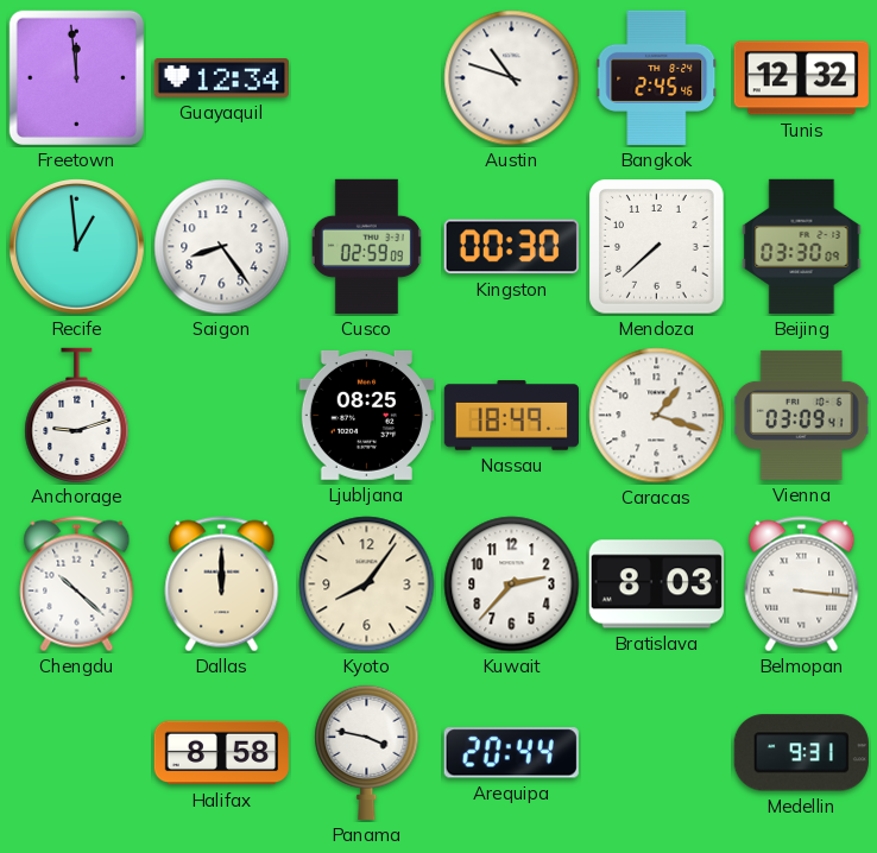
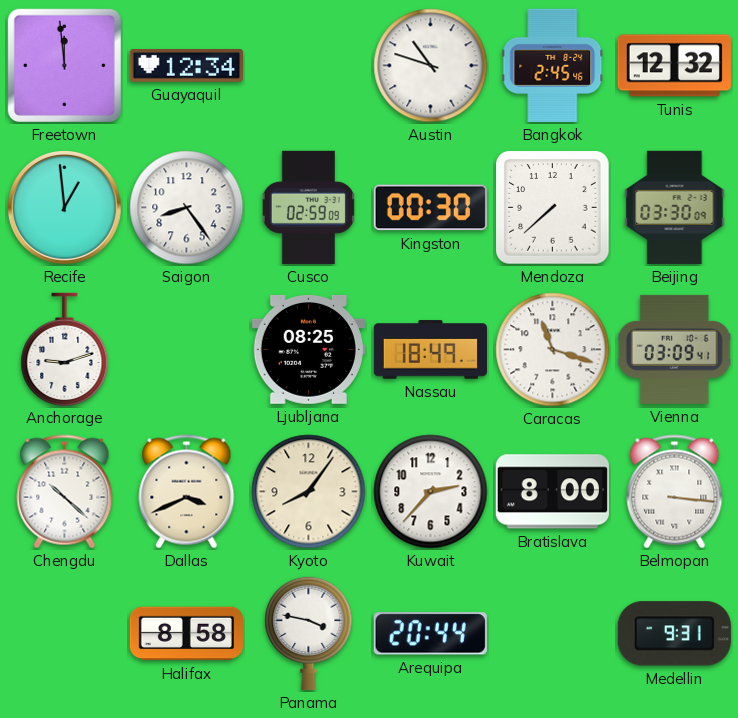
Caracas: 1:18 -> 11:18 (553, 350)
Dallas: 12:00 -> 3:41 (187, 492)
Bratislava: 8:03 -> 8:00 (552, 492)
